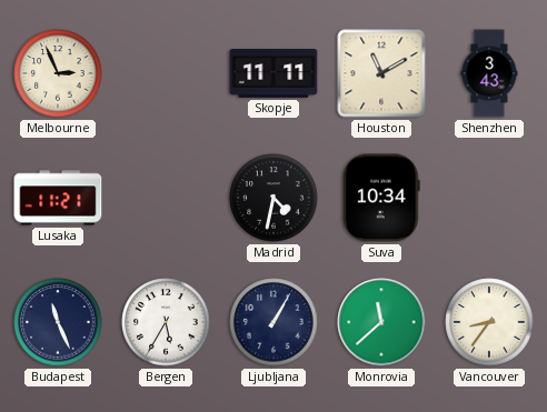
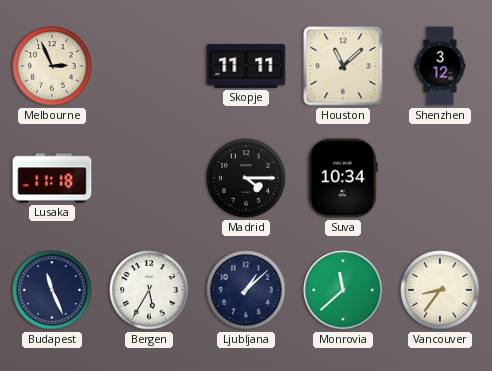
Houston: 11:10 -> 11:08 (343, 66)
Shenzhen: 3:43 -> 3:12 (440, 66)
Lusaka: 11:21 -> 11:18 (52, 178)
Madrid: 4:32 -> 4:15 (246, 178)
Ljubljana: 1:05 -> 1:08 (246, 290)
